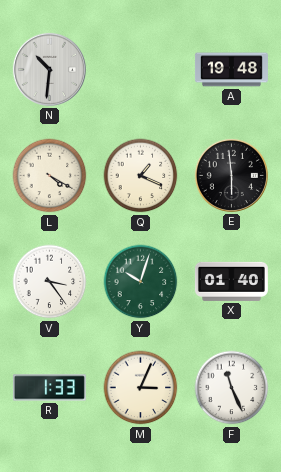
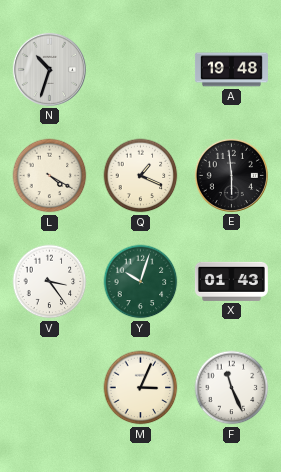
N: 10:31 -> 10:33 (49, 69)
X: 01:40 -> 01:43 (231, 281)
R: 1:33 -> none (49, 388)
